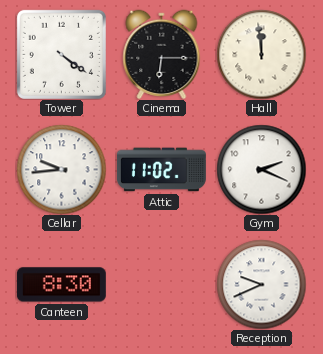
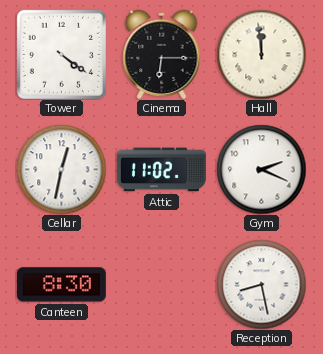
Cellar: 9:44 -> 12:32 (61, 169)
Reception: 9:41 -> 8:28 (261, 284)
